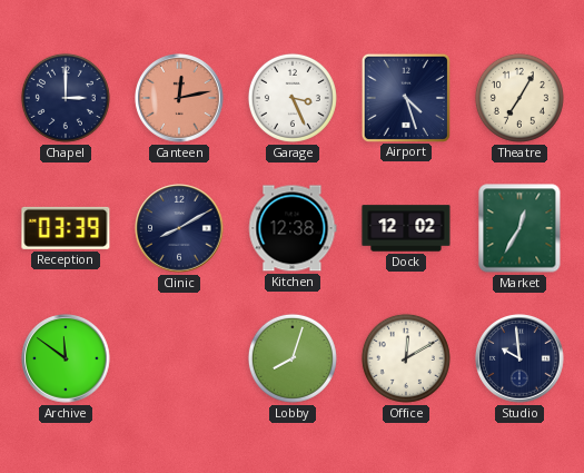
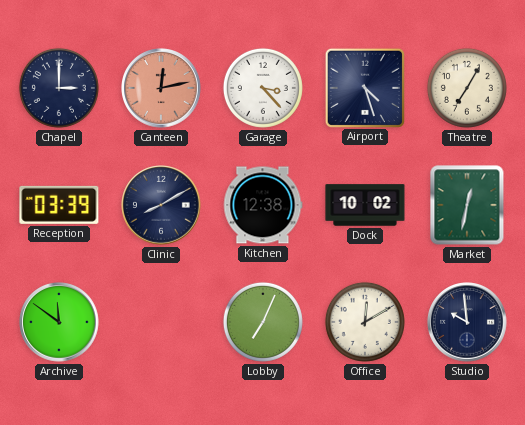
Garage: 3:26 -> 3:23 (263, 88)
Dock: 12:02 -> 10:02 (365, 205)
Market: 12:35 -> 12:32 (467, 205)
Lobby: 8:03 -> 7:04 (263, 322)
